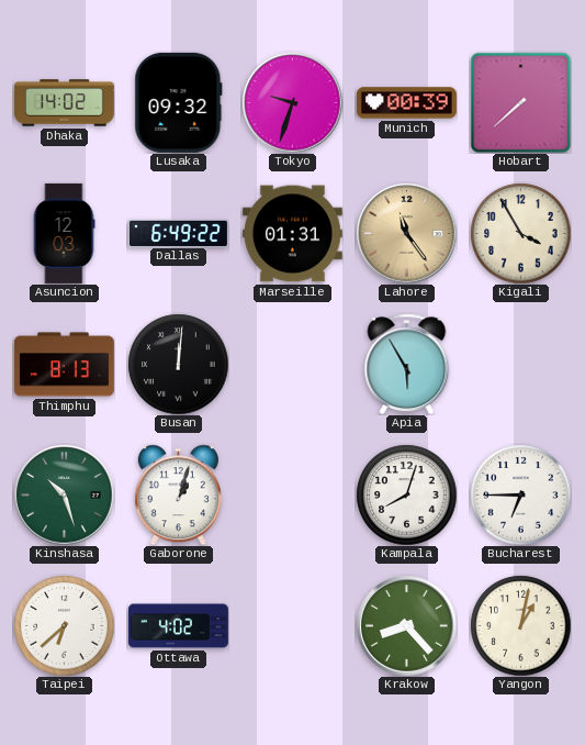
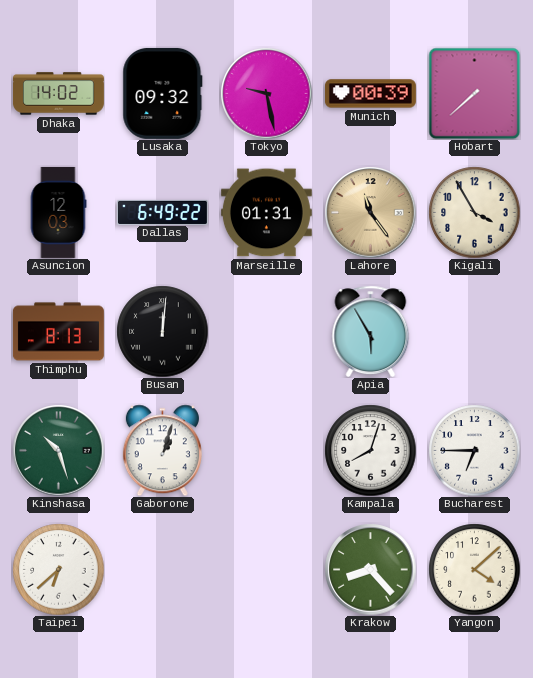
Tokyo: 9:33 -> 9:28 (266, 93)
Ottawa: 4:02 -> none (178, 626)
Yangon: 1:02 -> 4:08 (474, 569)
